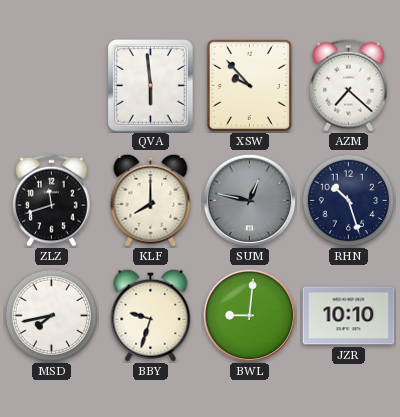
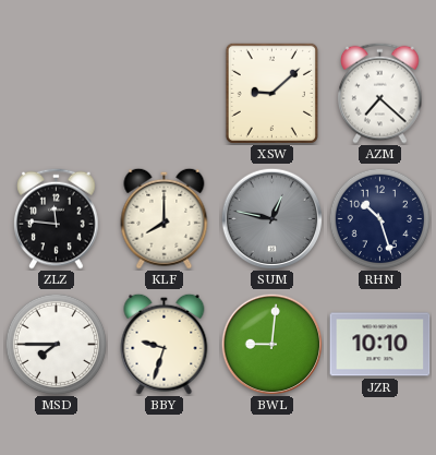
QVA: 5:59 -> none (151, 86)
XSW: 9:53 -> 9:08 (271, 93)
ZLZ: 11:42 -> 11:46 (57, 218)
MSD: 7:43 -> 7:45 (56, 344)
